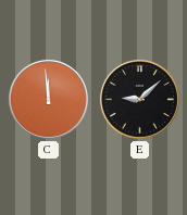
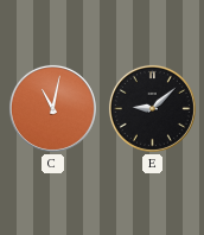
C: 11:59 -> 11:02 (52, 108)
